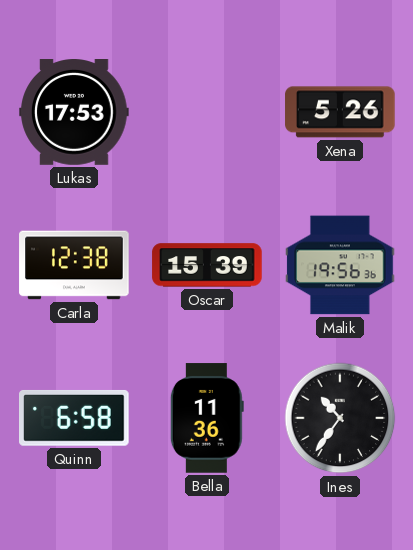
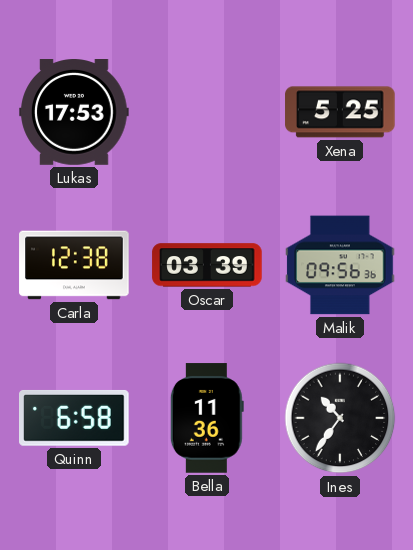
Xena: 5:26 -> 5:25 (340, 112)
Oscar: 15:39 -> 03:39 (207, 265)
Malik: 19:56 -> 09:56 (340, 265)
